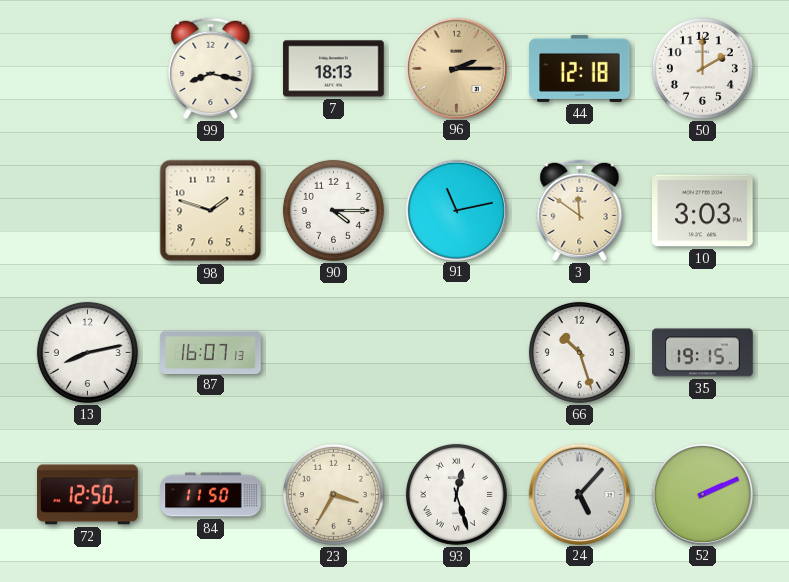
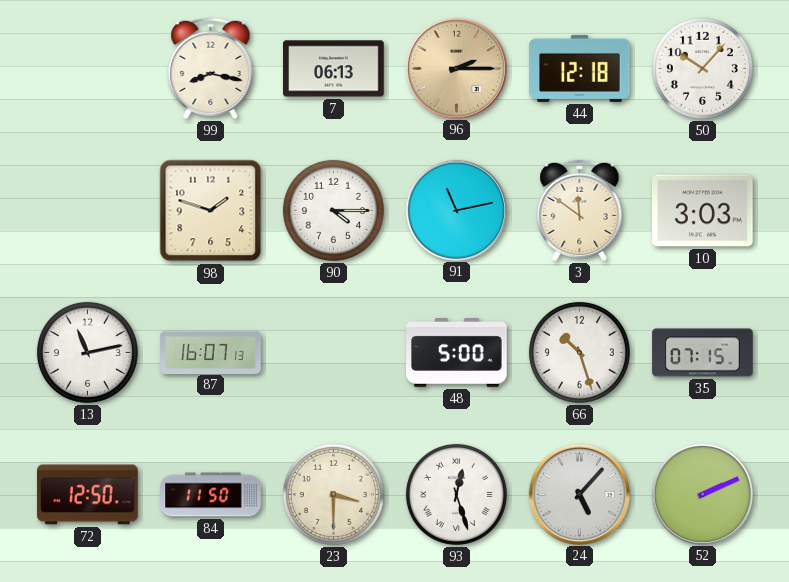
7: 18:13 -> 06:13 (334, 69)
50: 2:00 -> 10:07 (702, 68)
13: 8:13 -> 11:13 (87, 352)
48: none -> 5:00 (457, 353)
35: 19:15 -> 07:15 (703, 353)
23: 3:35 -> 3:30 (333, 494)
